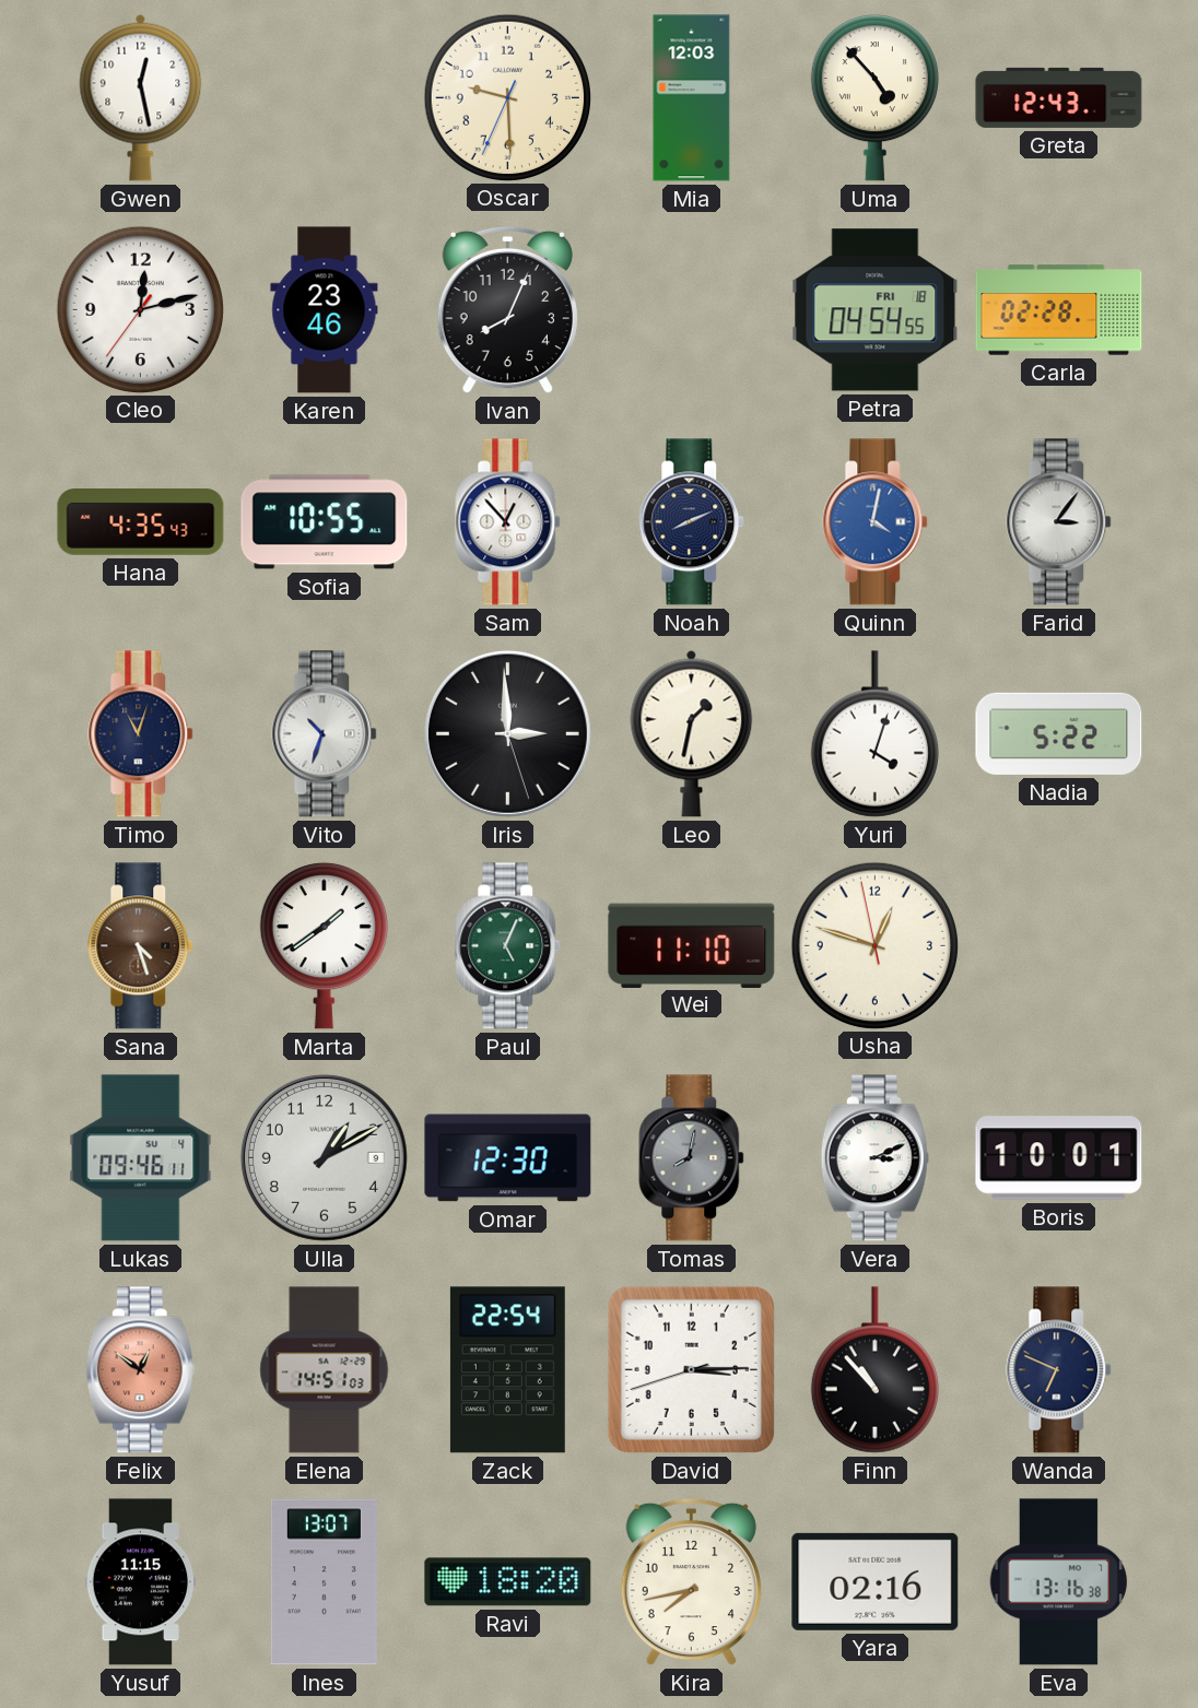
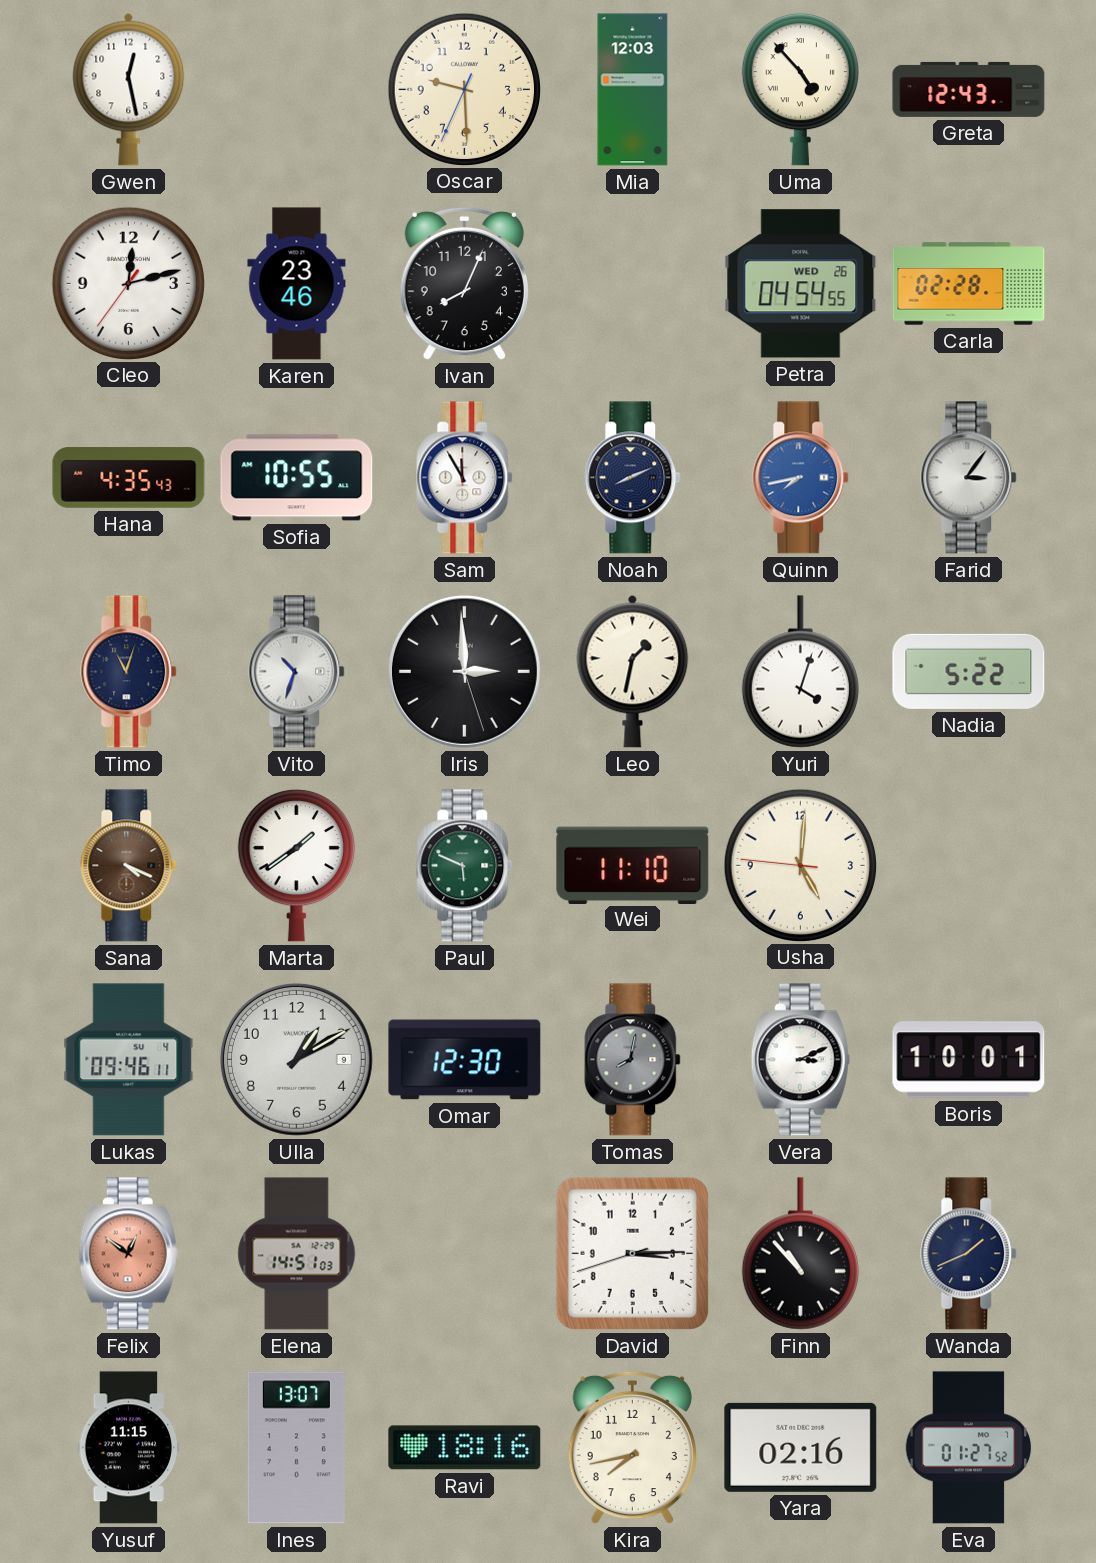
Petra date: FRI 18 -> WED 26 (801, 284)
Sam: 12:53 -> 11:55 (465, 478)
Quinn: 4:02 -> 7:43 (801, 478)
Sana: 4:27 -> 4:19 (129, 866)
Paul: 5:04 -> 5:49 (465, 866)
Usha: 12:47 -> 5:00 (800, 865)
Zack: 22:54 -> none (507, 1370)
Wanda: 6:49 -> 1:41 (969, 1254)
Ravi: 18:20 -> 18:16 (465, 1448)
Eva: 13:16 -> 01:27 (969, 1448)
